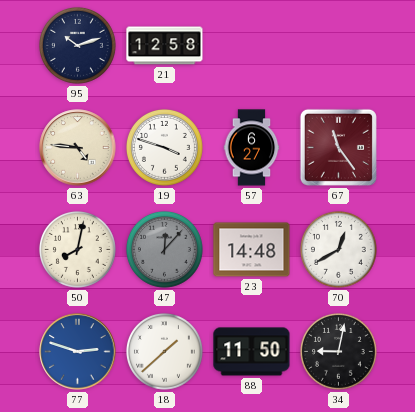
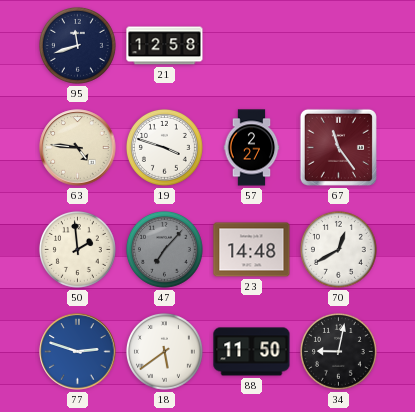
95: 10:12 -> 11:42 (77, 45)
57: 6:27 -> 2:27 (252, 148)
50: 8:02 -> 1:59 (77, 249)
47: 12:07 -> 7:07 (164, 249)
18: 1:38 -> 5:39 (164, 351)
